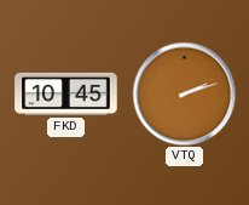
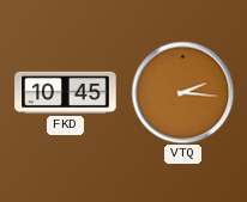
VTQ: 2:12 -> 2:16 (182, 92)
